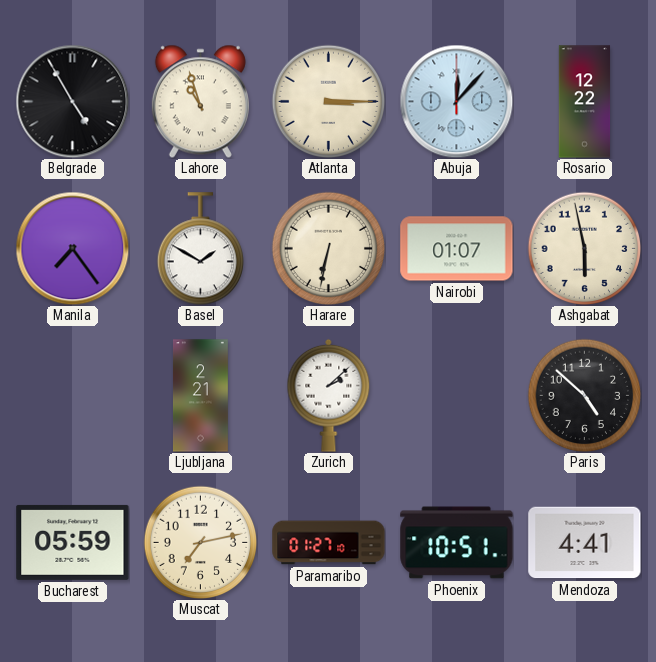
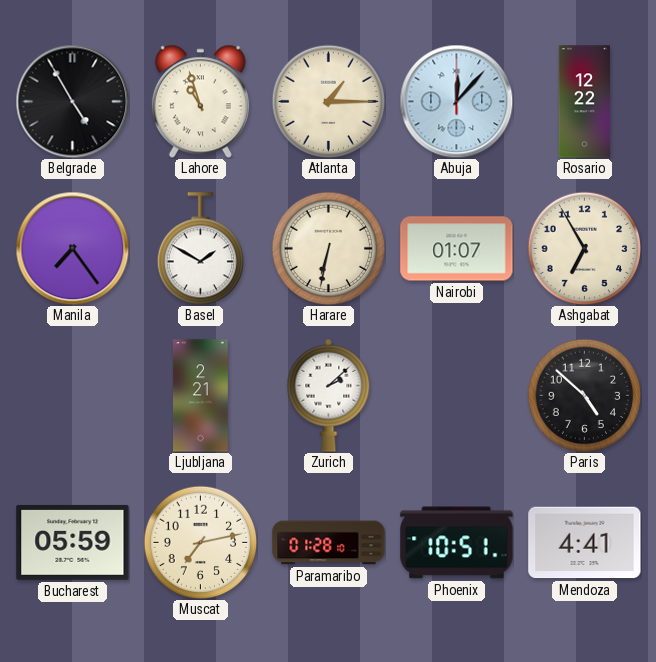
Atlanta: 3:15 -> 1:15 (328, 101)
Ashgabat: 5:58 -> 6:55 (584, 248)
Paramaribo: 01:27 -> 01:28 (329, 543)
